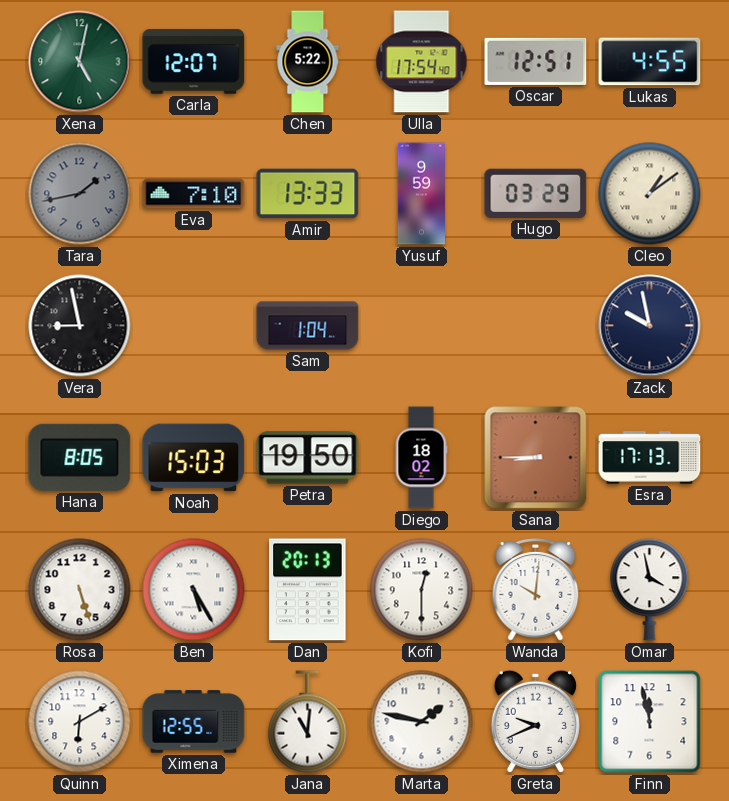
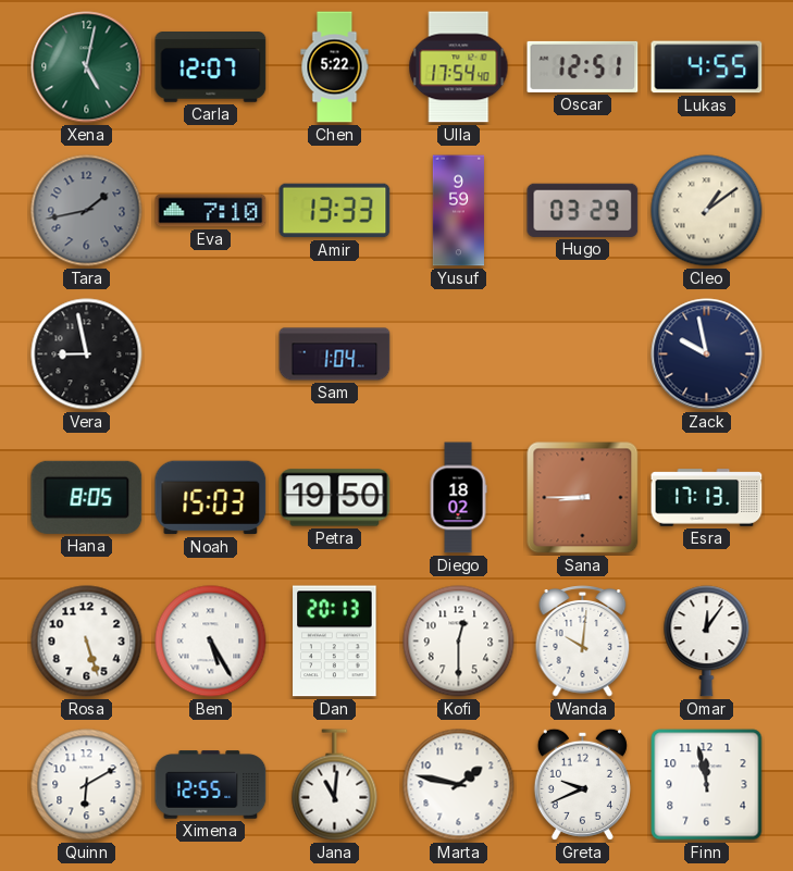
Omar: 3:58 -> 12:06 (707, 642)
